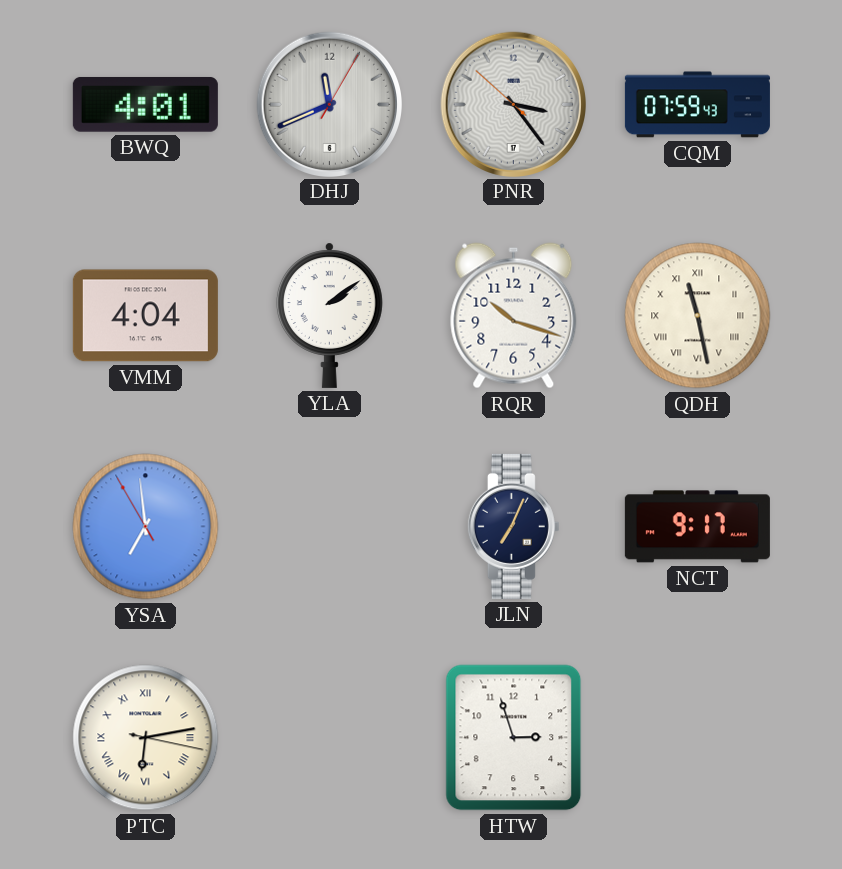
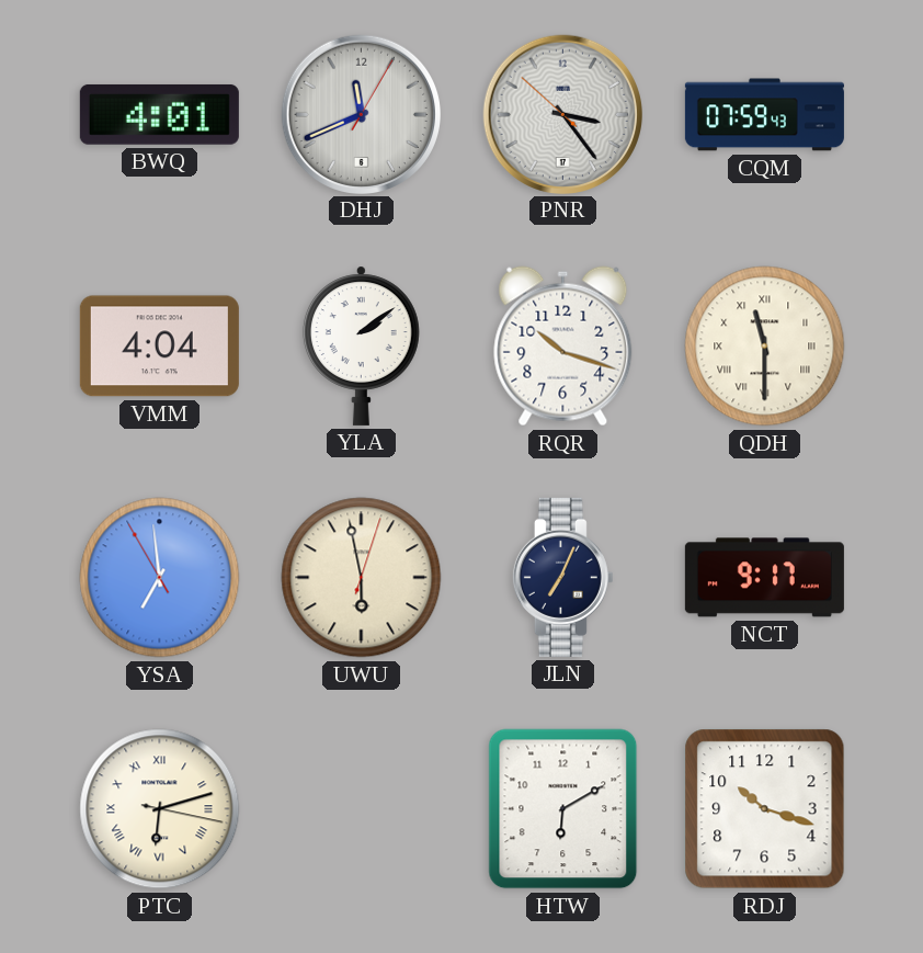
QDH: 11:28 -> 11:30 (765, 347)
UWU: none -> 5:58 (362, 578)
PTC: 6:13 -> 6:12 (160, 809)
HTW: 2:57 -> 6:10 (563, 809)
RDJ: none -> 10:18 (765, 809)
